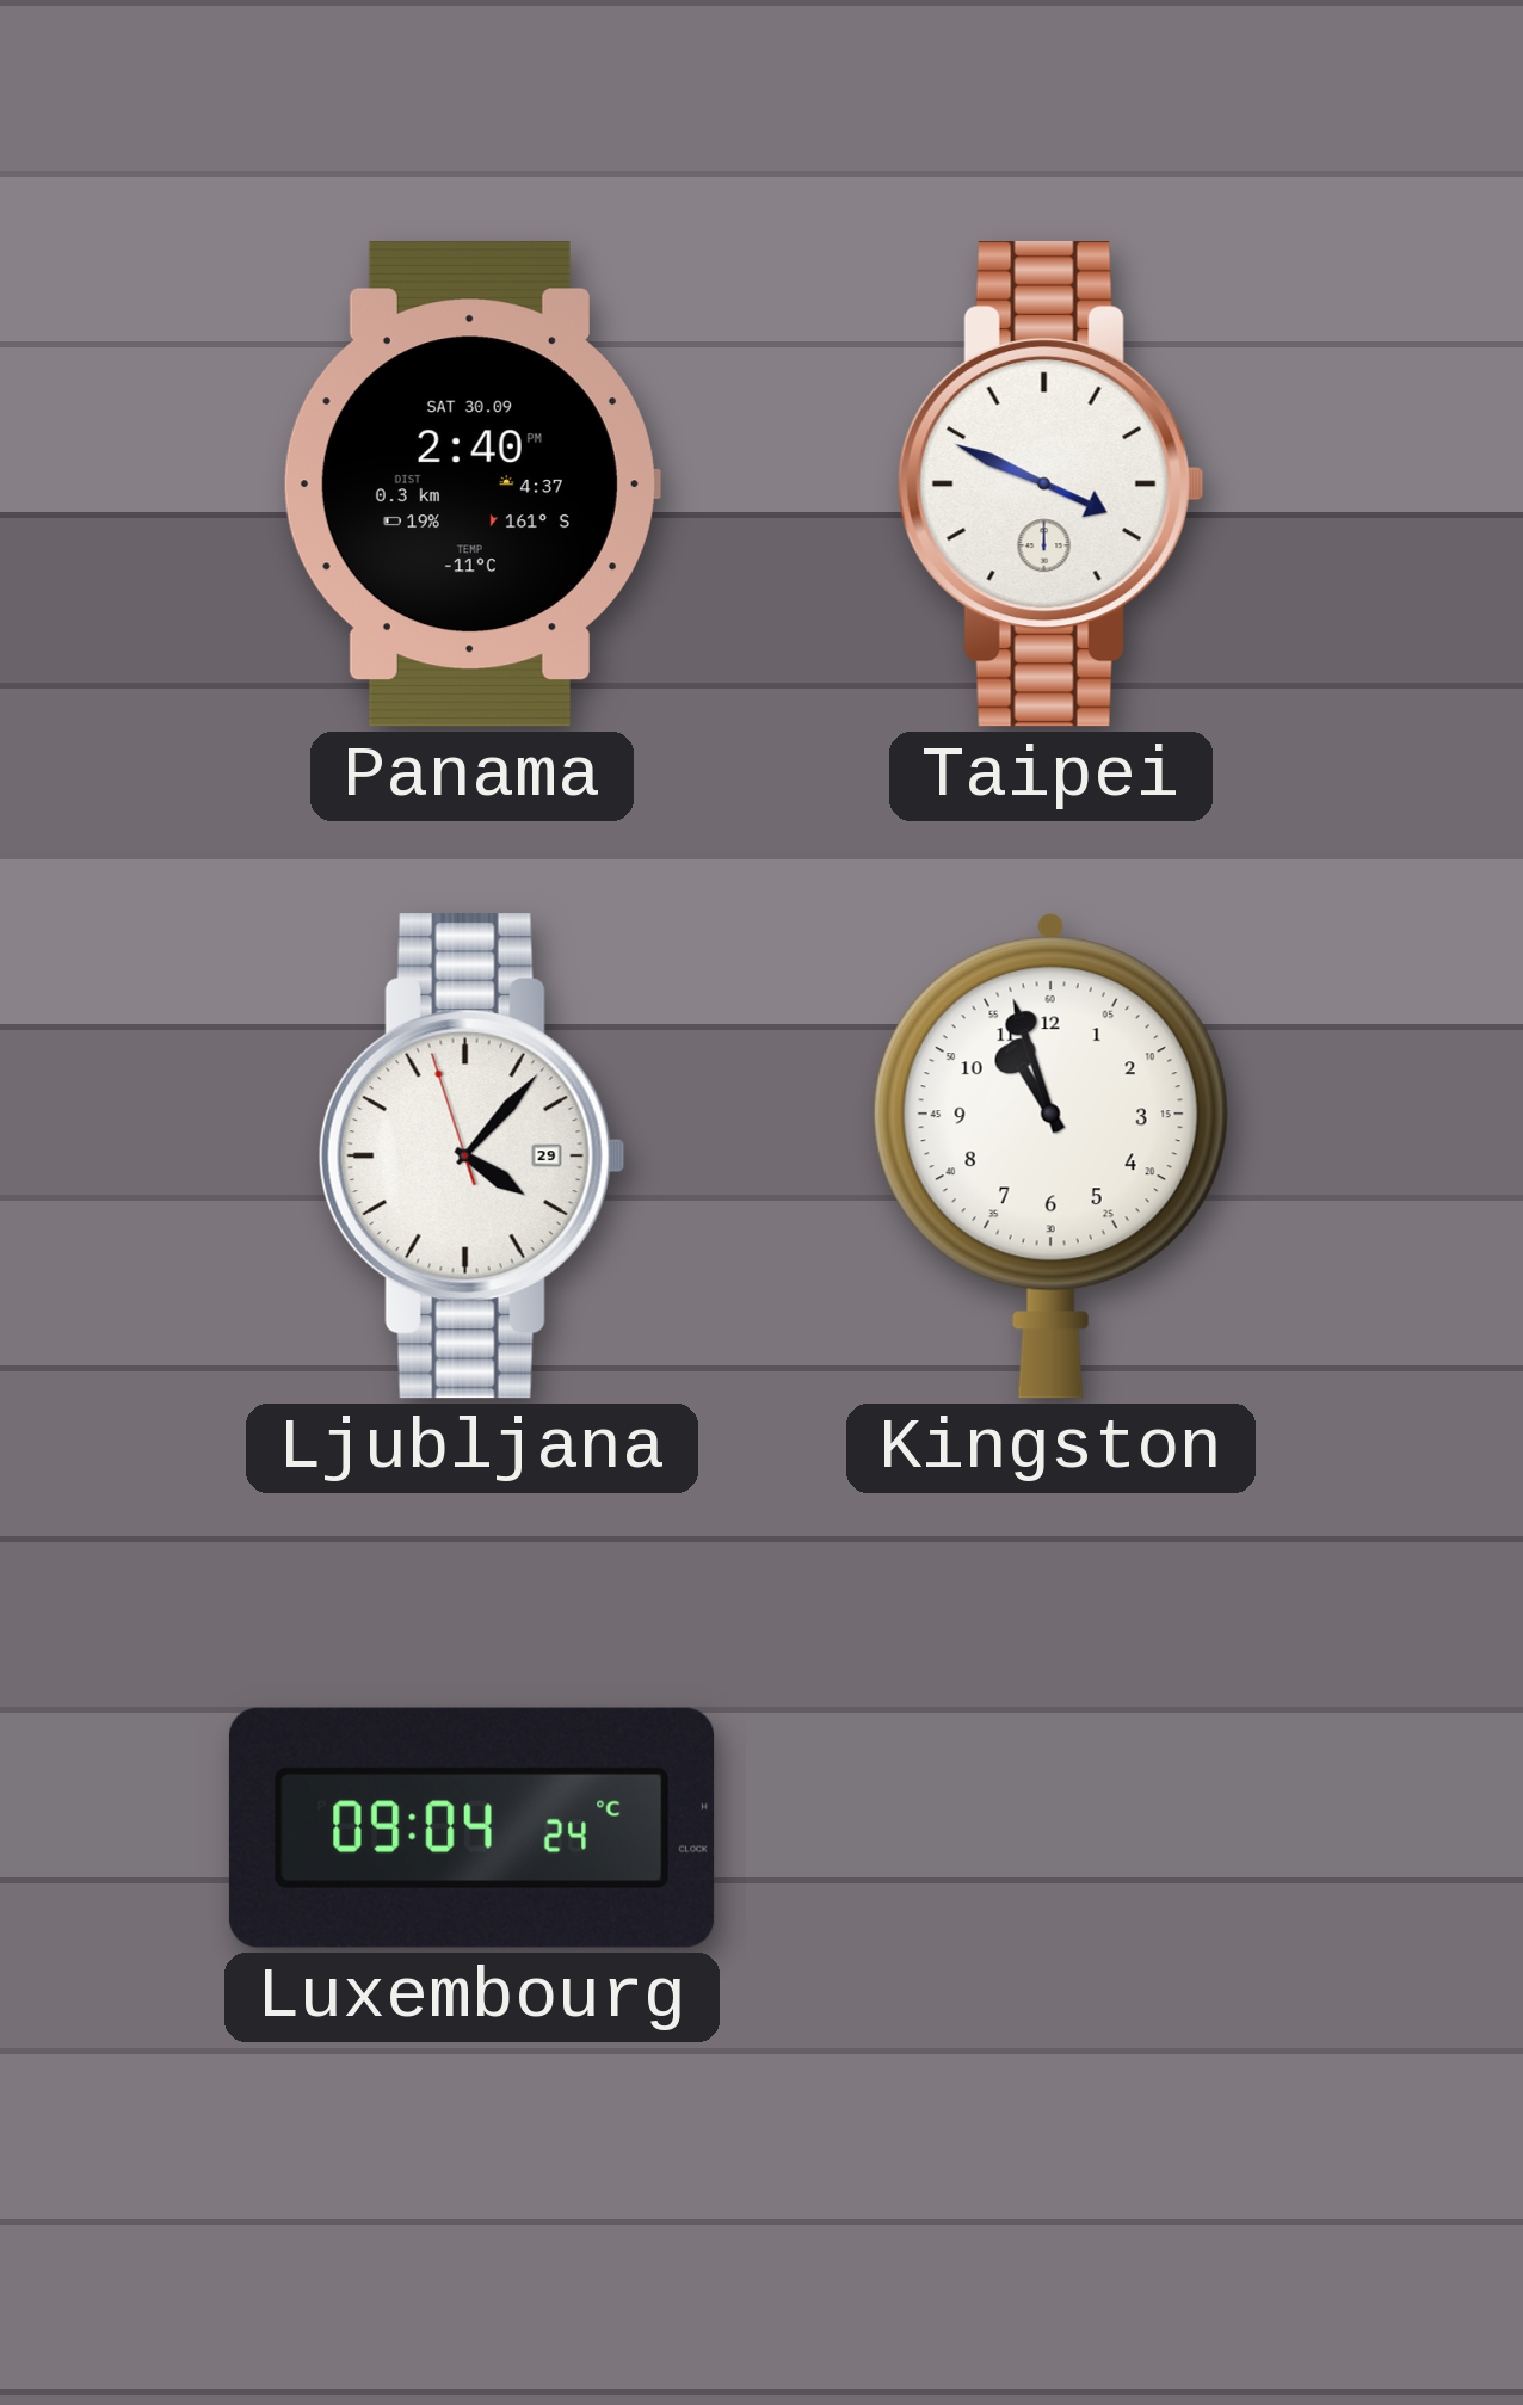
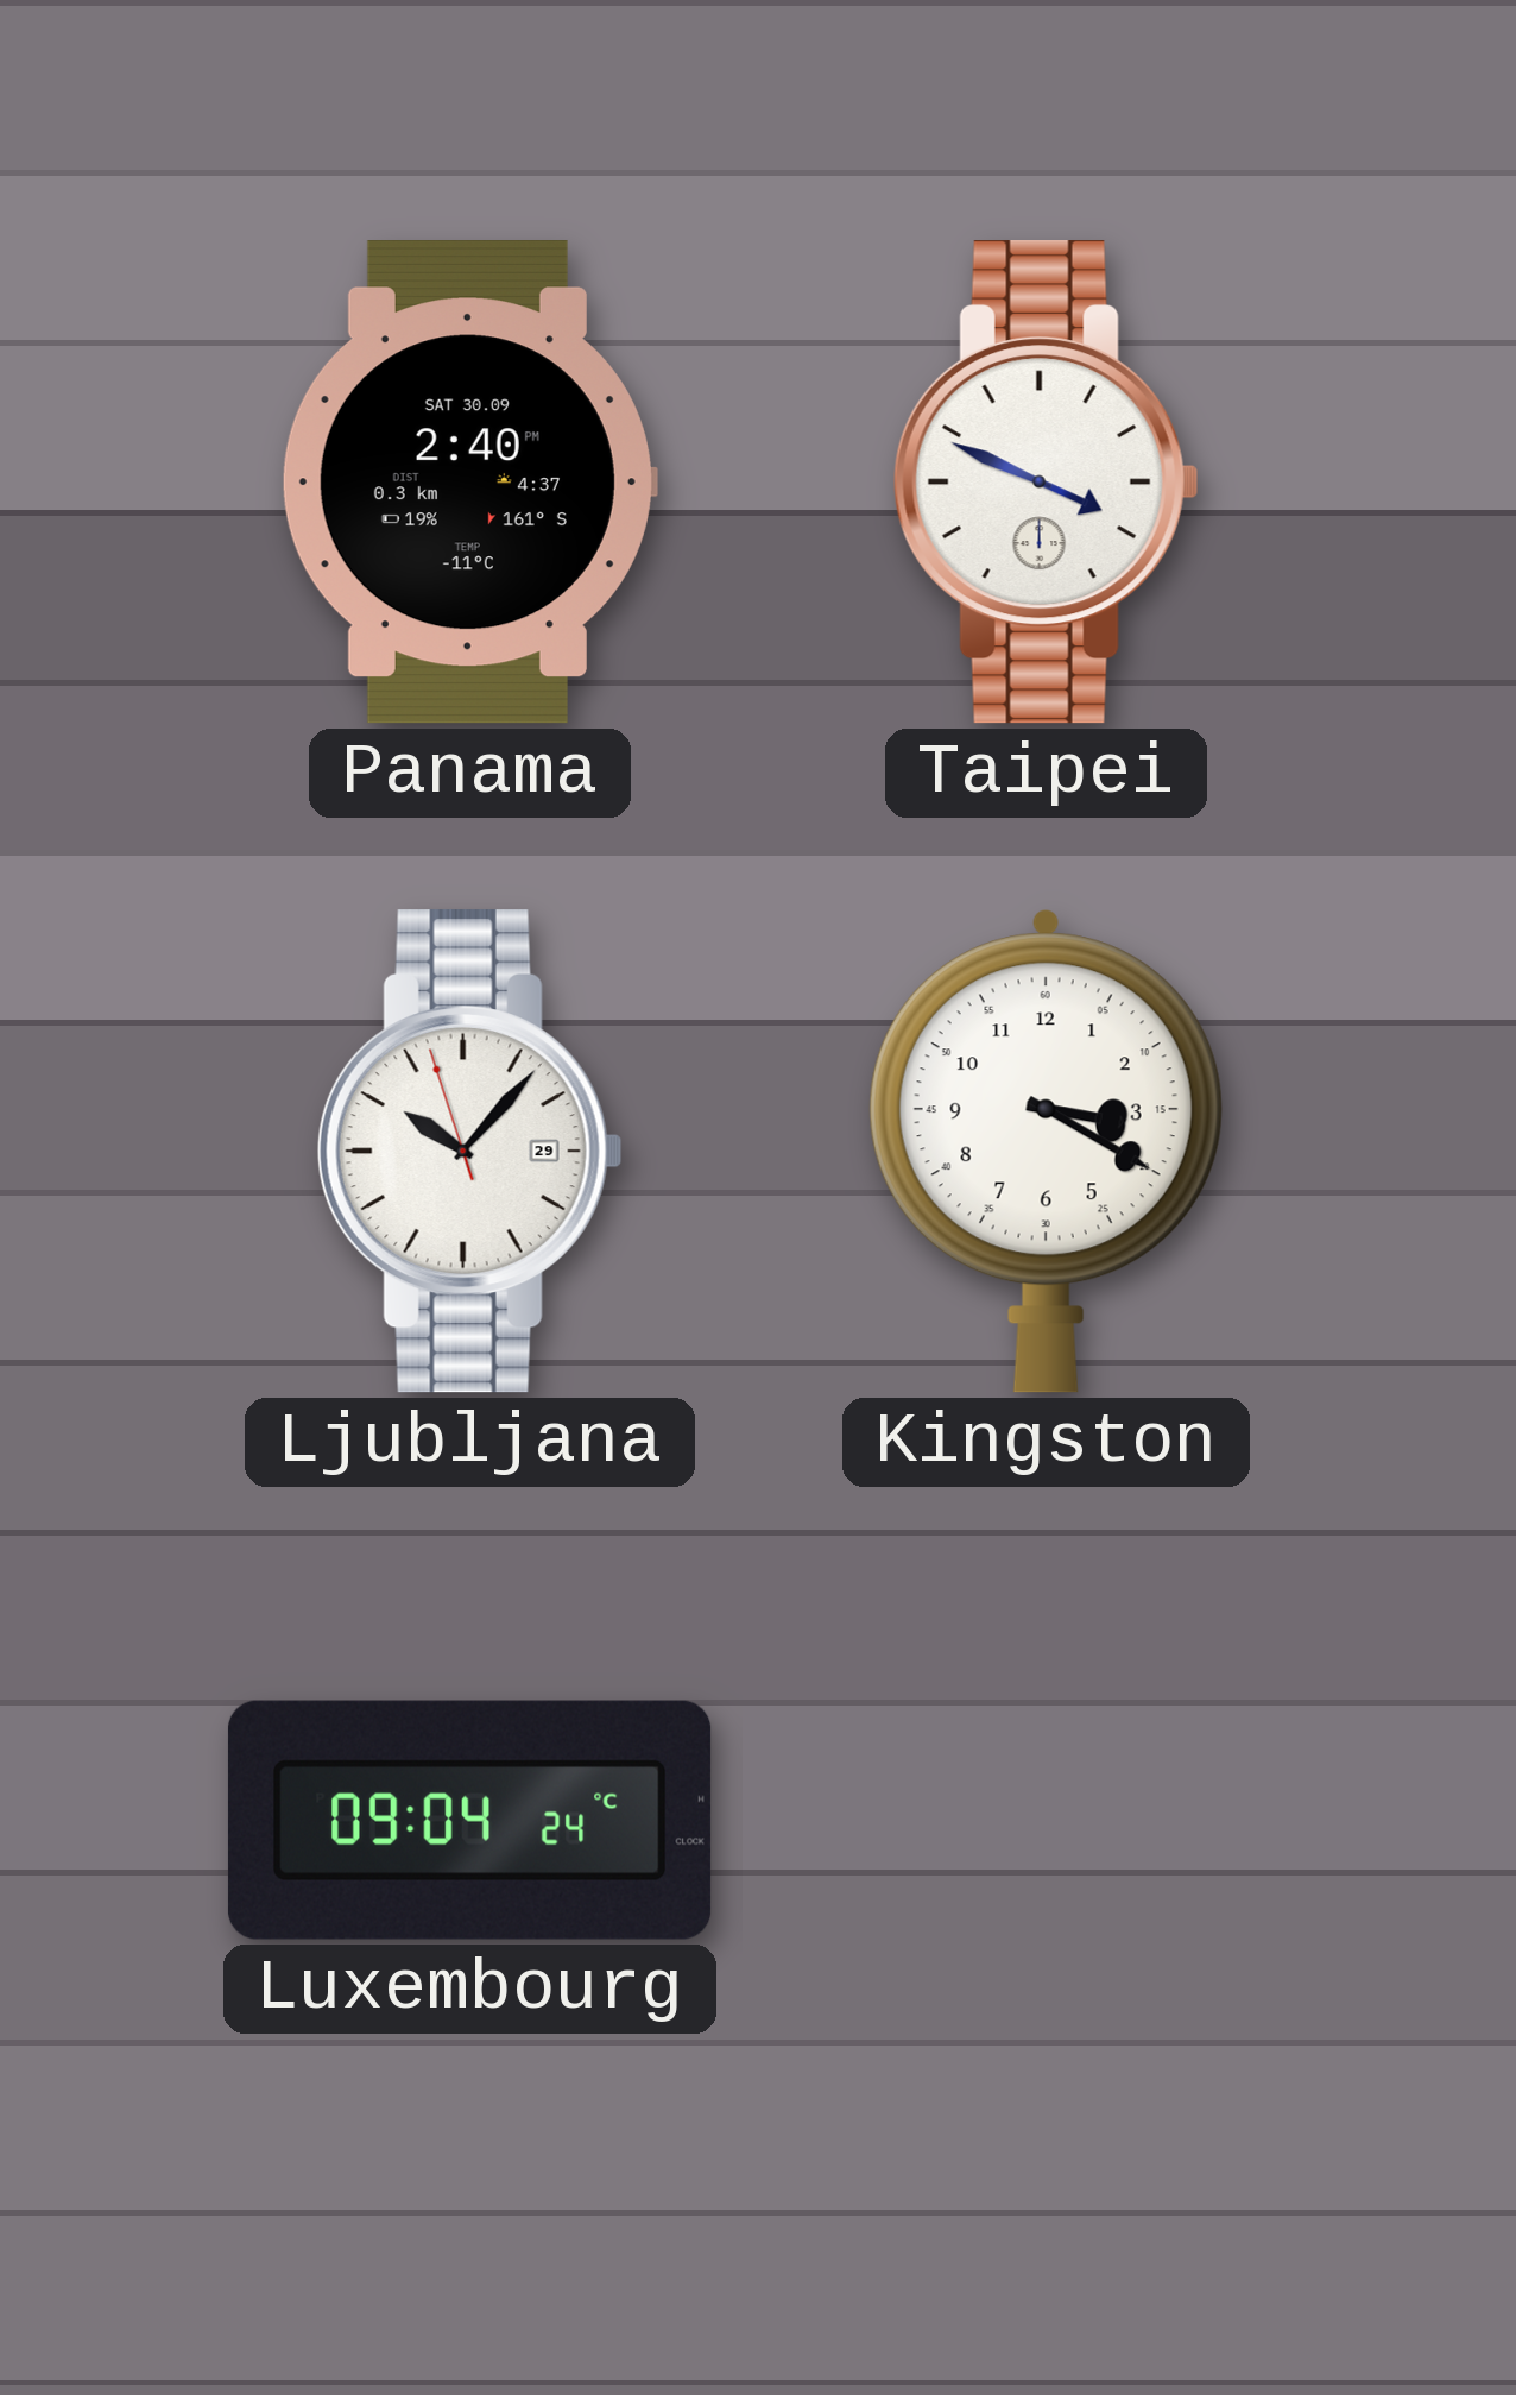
Ljubljana: 4:06 -> 10:06 (469, 1152)
Kingston: 10:57 -> 3:20 (1046, 1151)
